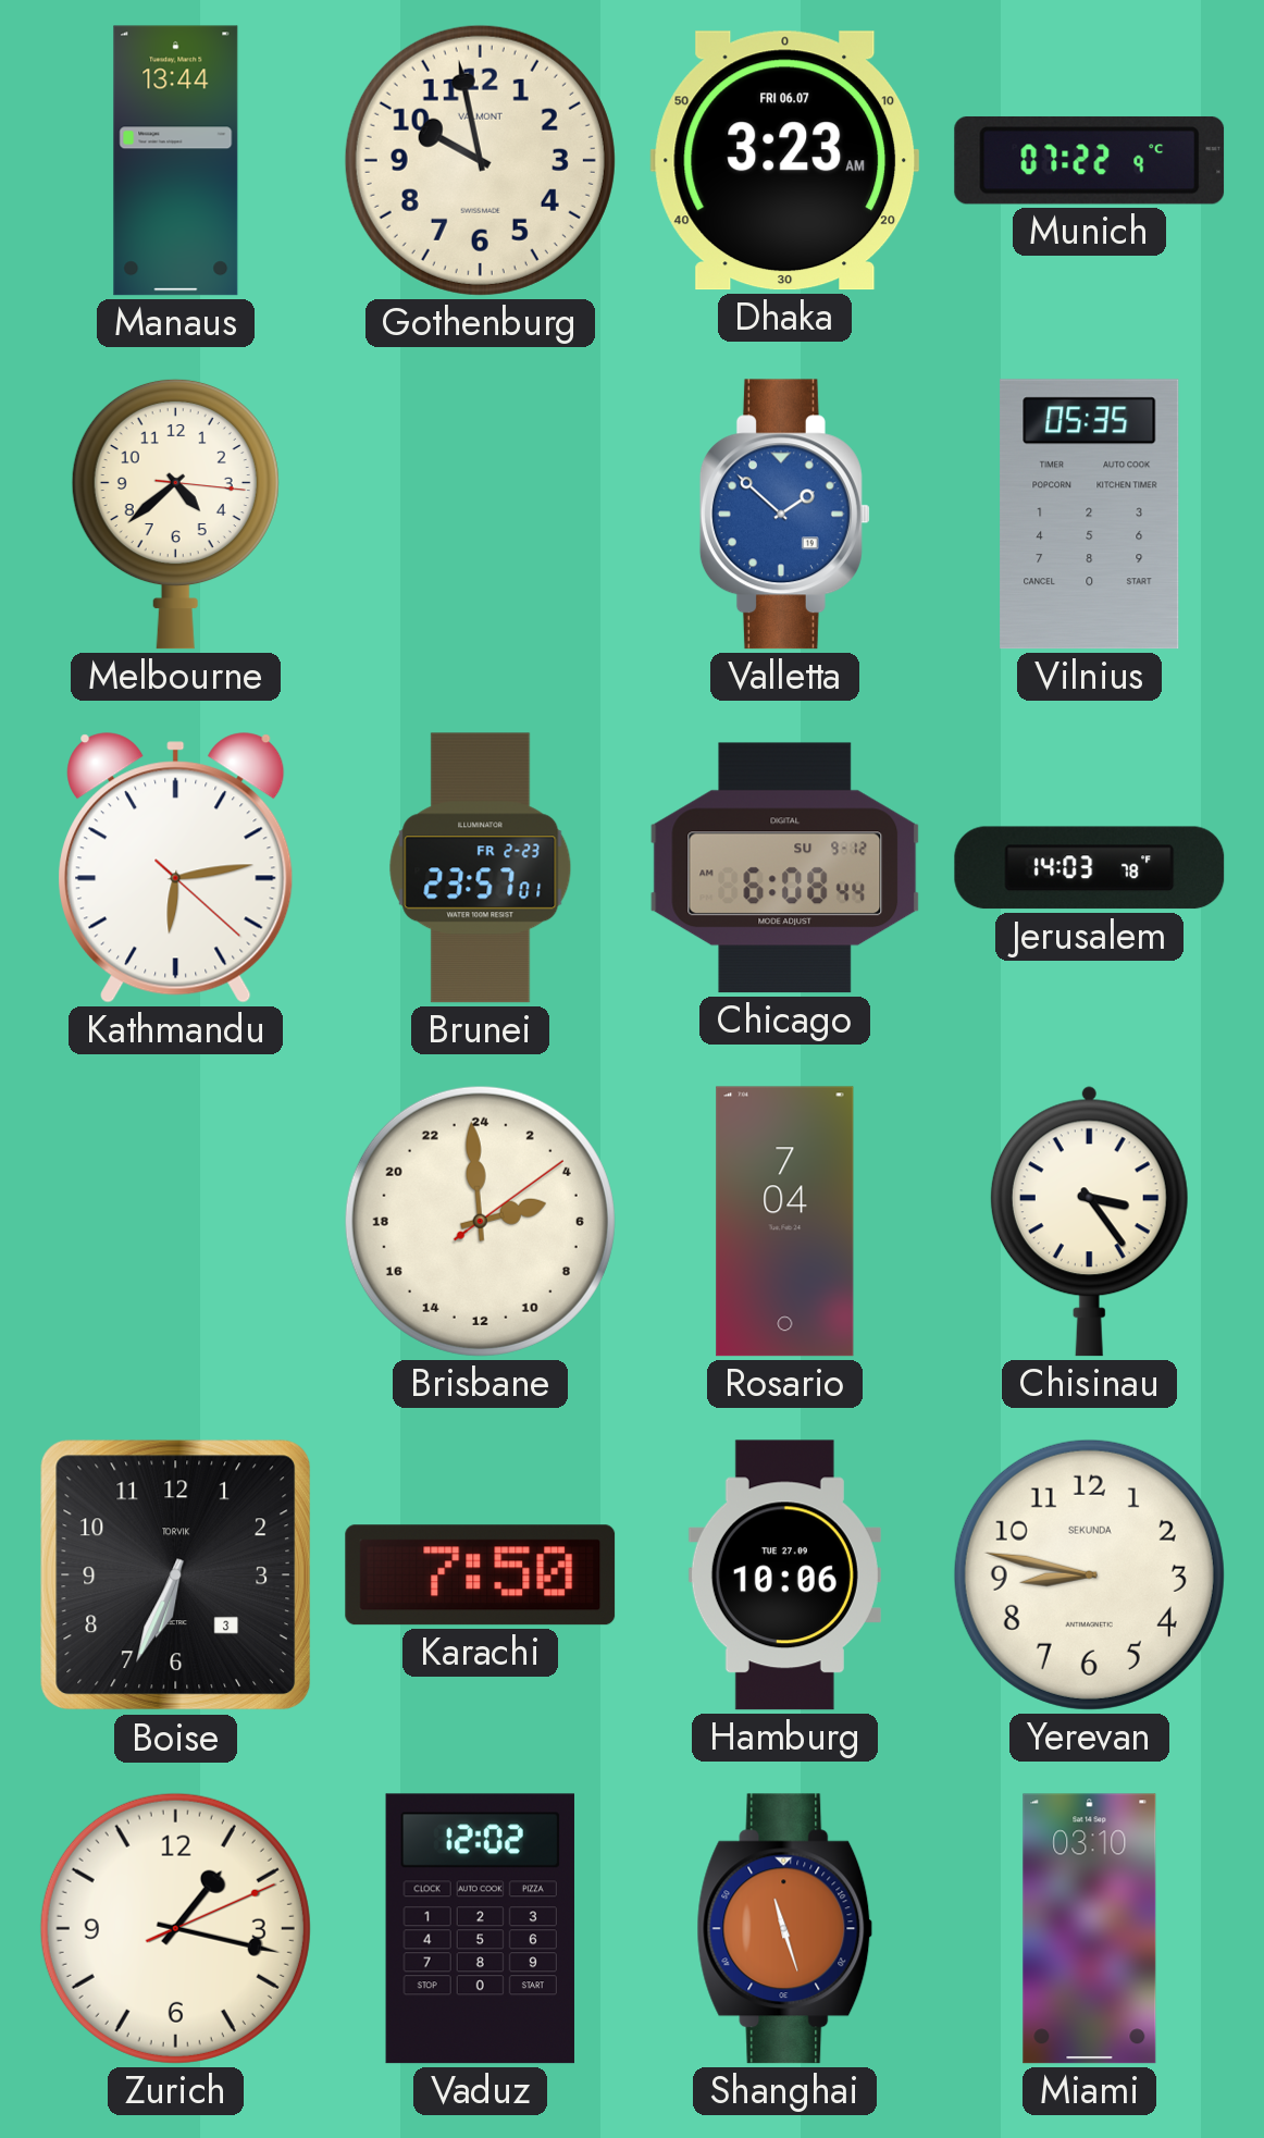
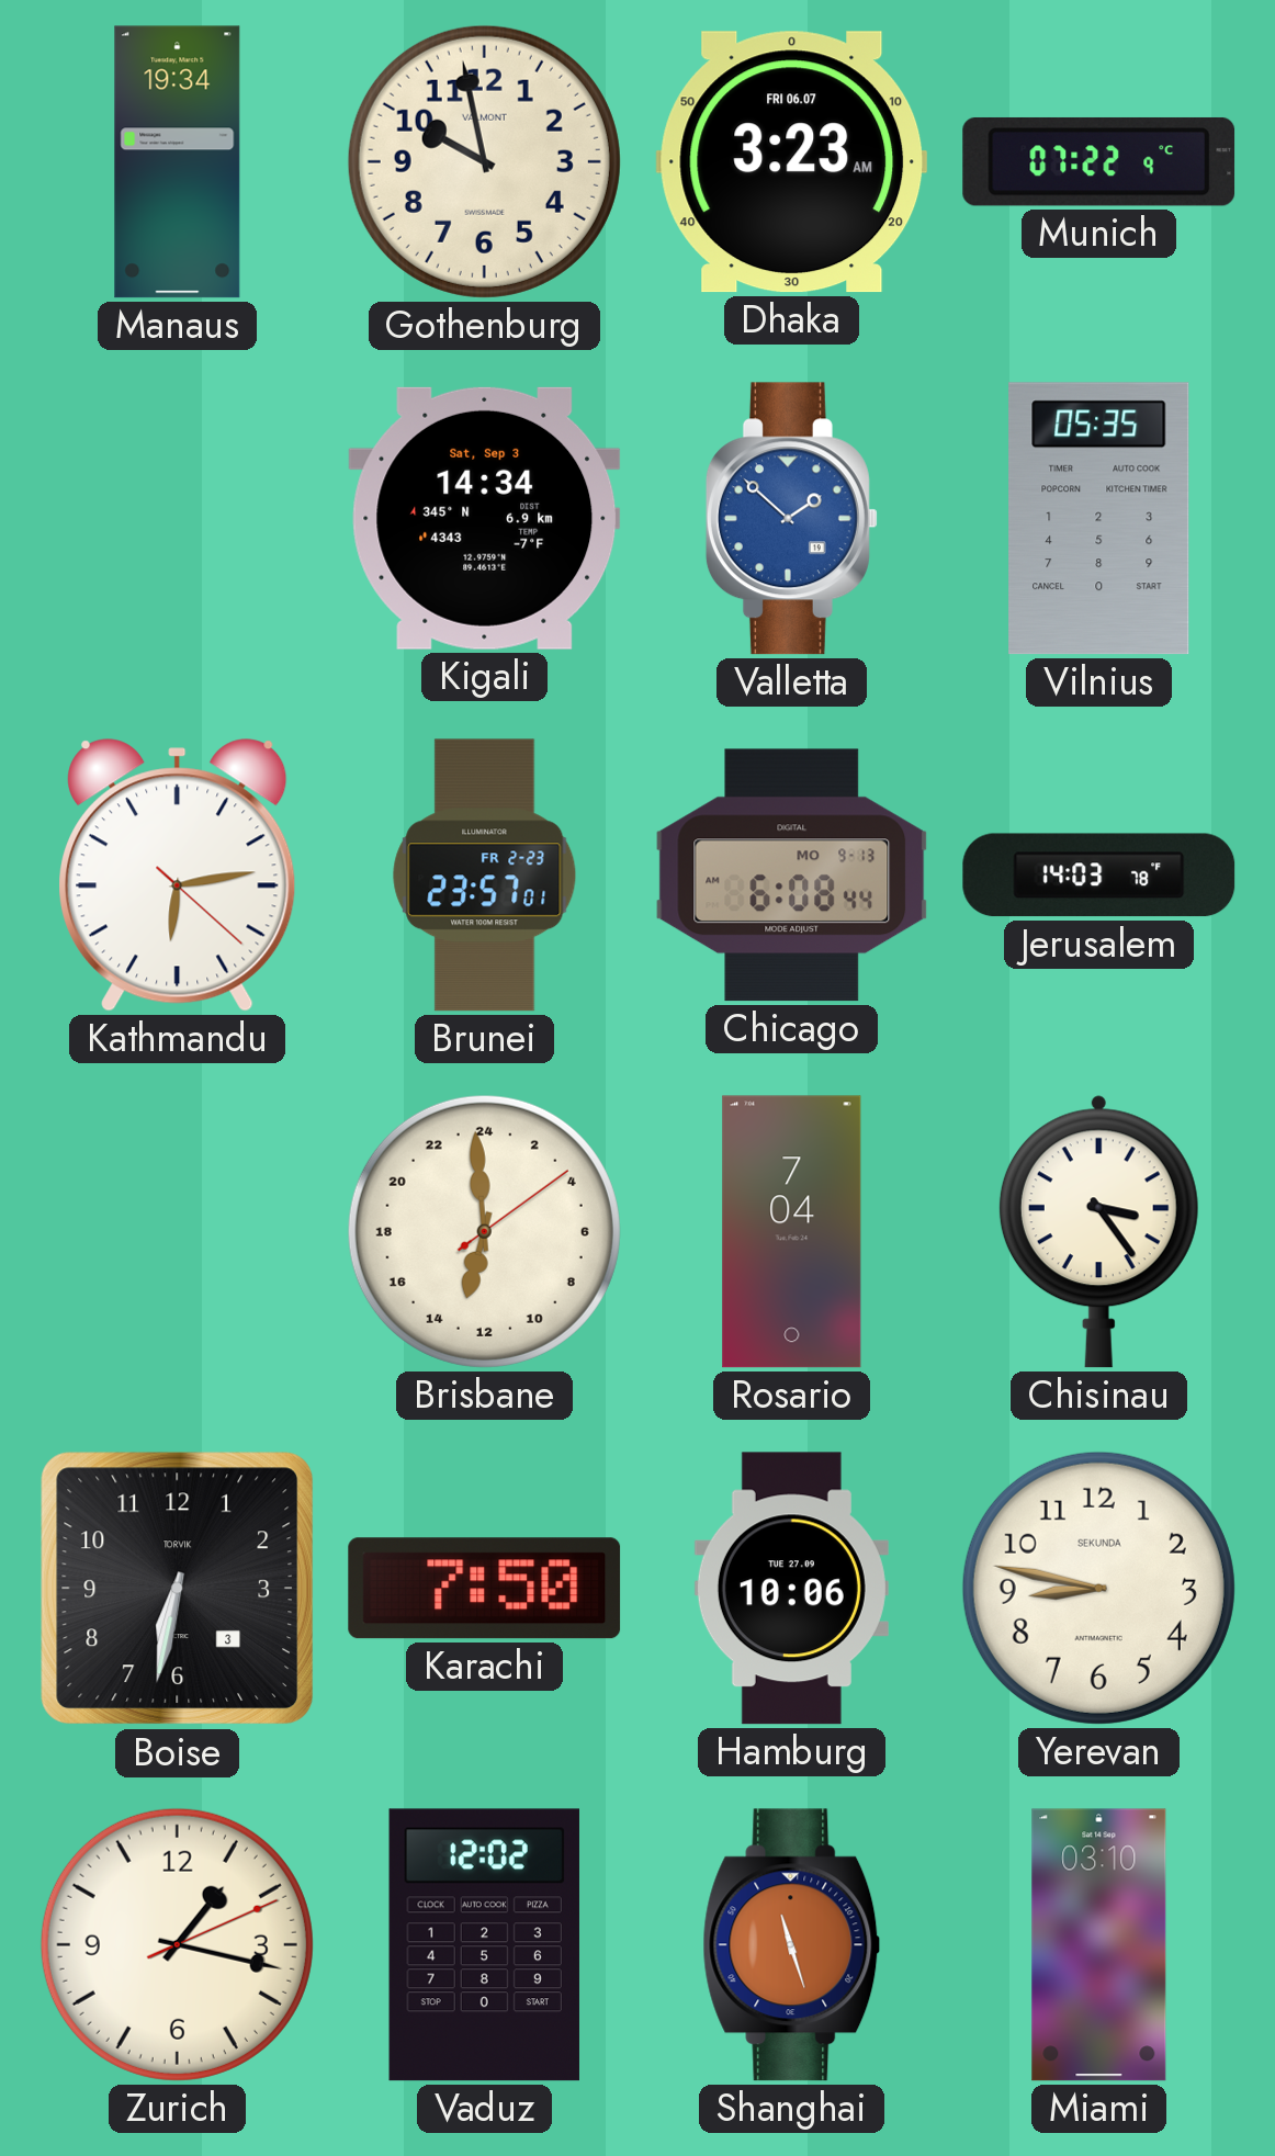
Manaus: 13:44 -> 19:34 (178, 162)
Melbourne: 4:38 -> none (175, 514)
Kigali: none -> 14:34 (485, 518)
Chicago date: SU 9-12 -> MO 9-13 (792, 876)
Brisbane: 4:59 -> 12:59 (484, 1231)
Boise: 6:34 -> 6:32 (178, 1589)
